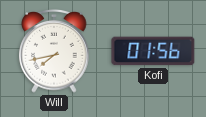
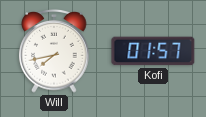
Kofi: 01:56 -> 01:57 (153, 51)
